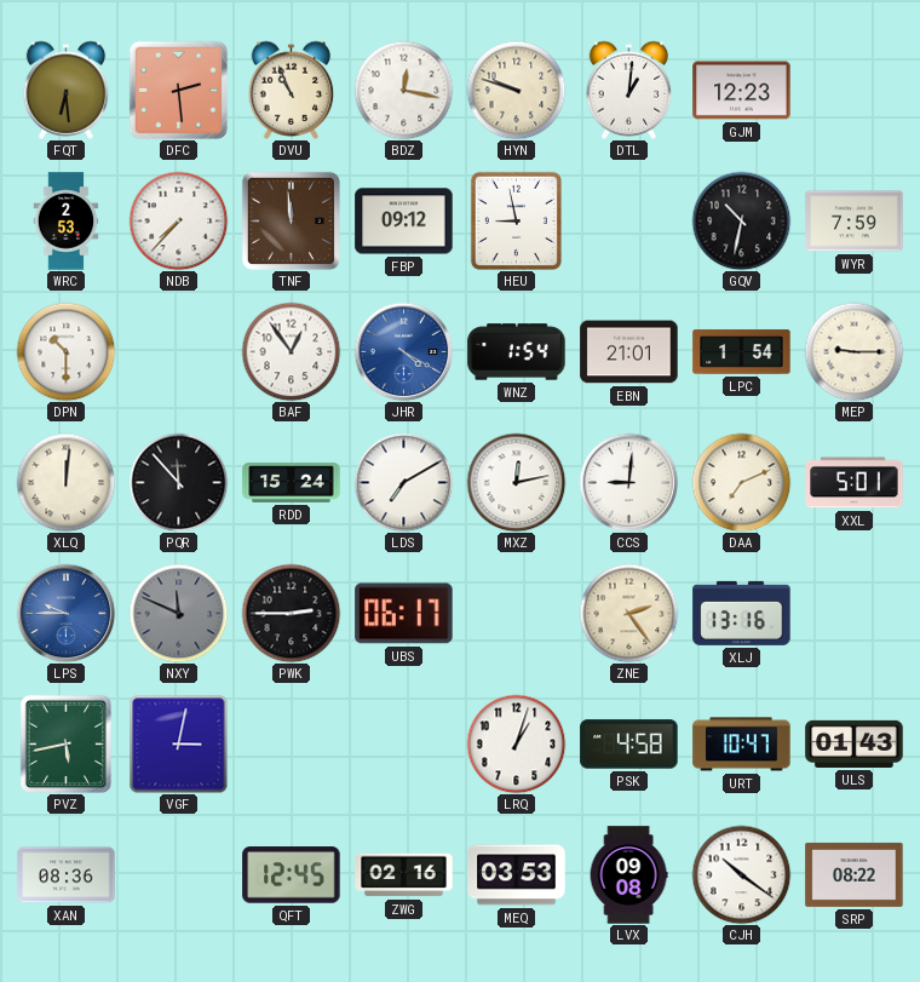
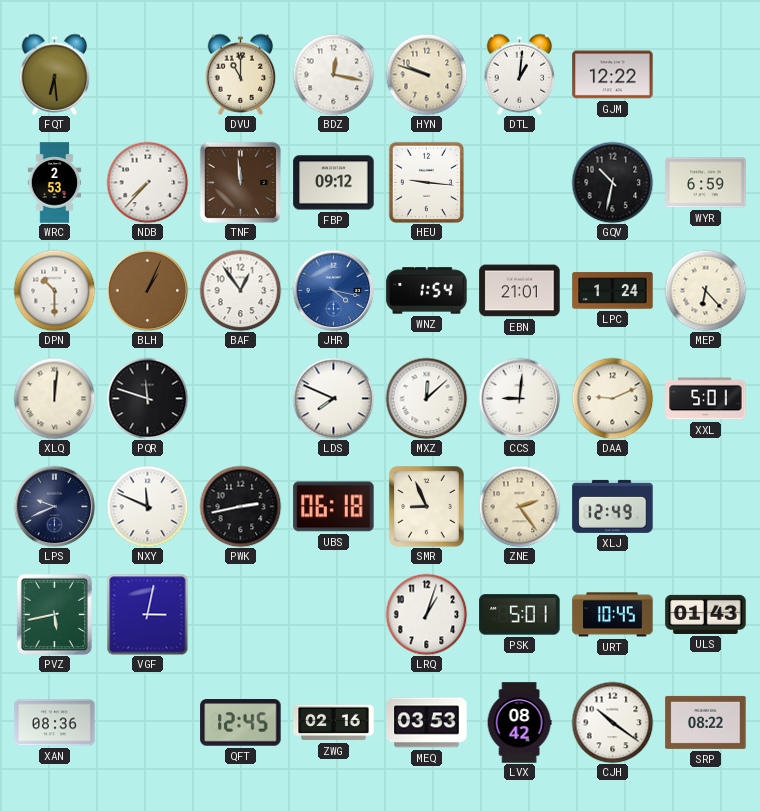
DFC: 2:29 -> none (178, 90)
DVU: 10:56 -> 11:00 (241, 74)
GJM: 12:23 -> 12:22 (613, 75)
HEU: 8:58 -> 9:16 (426, 182)
WYR: 7:59 -> 6:59 (706, 183)
BLH: none -> 1:04 (147, 290)
JHR: 4:20 -> 4:17 (333, 290)
LPC: 1:54 -> 1:24 (613, 291)
MEP: 9:15 -> 6:23 (705, 290)
PQR: 11:53 -> 11:48 (147, 398)
RDD: 15:24 -> none (292, 483)
LDS: 7:10 -> 7:49 (333, 398)
MXZ: 12:13 -> 12:08 (426, 398)
DAA: 7:11 -> 9:11 (612, 398)
LPS: 9:45 -> 9:41 (54, 506)
LPS dial: blue -> navy (54, 506)
NXY dial: grey -> white (147, 506)
PWK: 2:45 -> 2:43 (240, 506)
UBS: 06:17 -> 06:18 (334, 507)
SMR: none -> 8:56 (427, 507)
XLJ: 13:16 -> 12:49 (613, 506)
PSK: 4:58 -> 5:01 (520, 615)
URT: 10:47 -> 10:45 (613, 615)
LVX: 09:08 -> 08:42 (519, 723)
